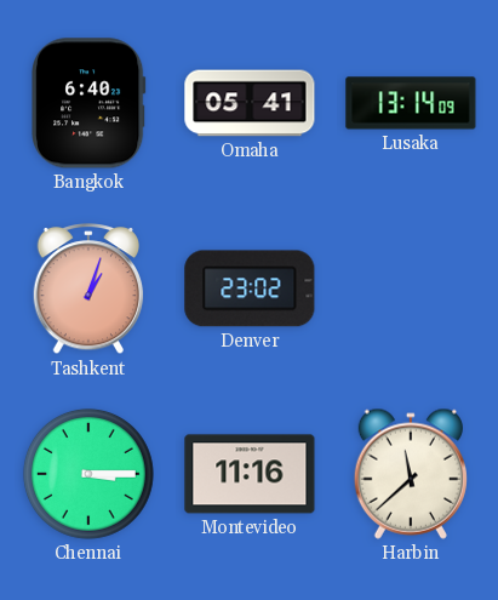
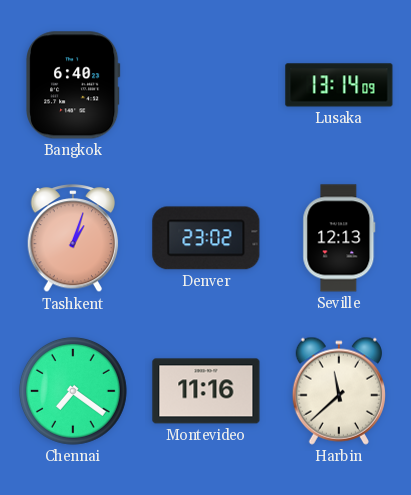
Omaha: 05:41 -> none (250, 103)
Seville: none -> 12:13 (339, 238)
Chennai: 3:15 -> 7:21 (73, 391)
